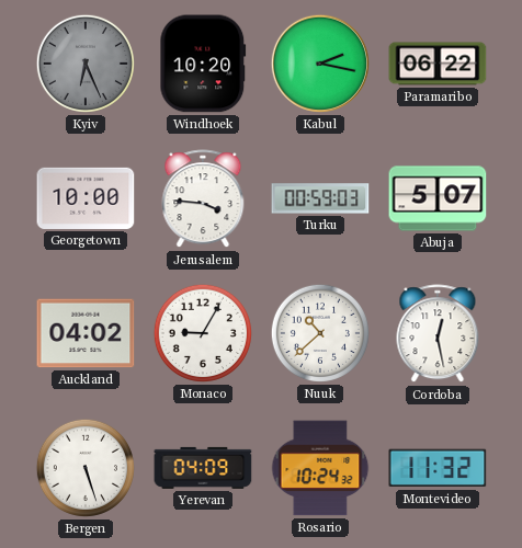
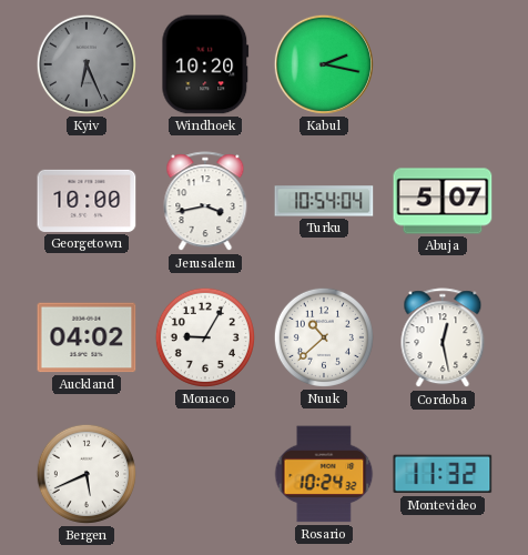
Paramaribo: 06:22 -> none (438, 64)
Jerusalem: 3:46 -> 3:43 (205, 202)
Turku: 00:59 -> 10:54 (324, 201)
Bergen: 5:27 -> 5:41 (87, 474)
Yerevan: 04:09 -> none (203, 468)
